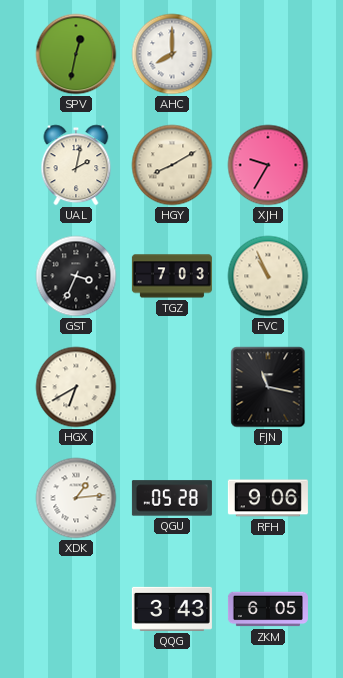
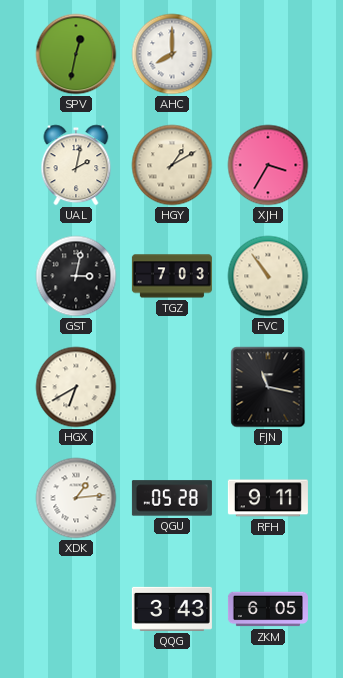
HGY: 8:10 -> 1:10 (172, 165)
XJH: 9:35 -> 3:35 (268, 165)
GST: 3:34 -> 3:02 (76, 276)
FVC: 10:56 -> 10:54 (268, 276)
RFH: 9:06 -> 9:11 (268, 498)
